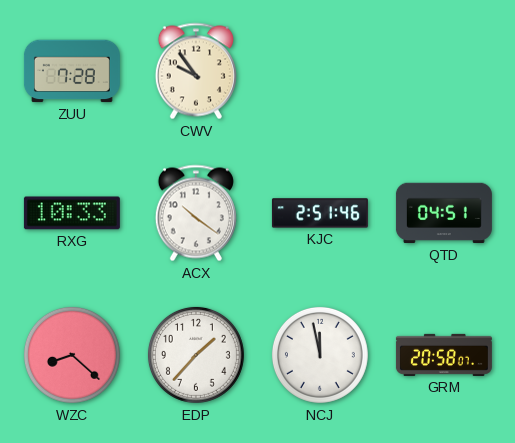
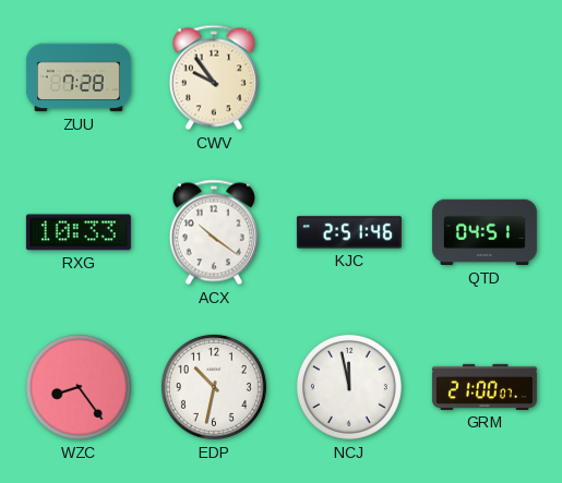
WZC: 8:22 -> 8:24 (79, 387)
EDP: 1:37 -> 10:32 (214, 387)
GRM: 20:58 -> 21:00 (485, 387)
